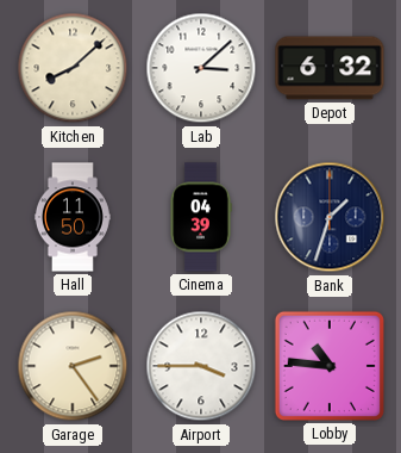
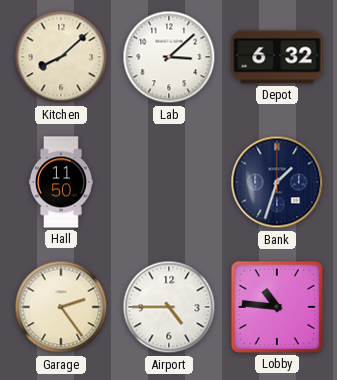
Cinema: 04:39 -> none (201, 217)
Airport: 3:45 -> 4:45 (169, 307)
